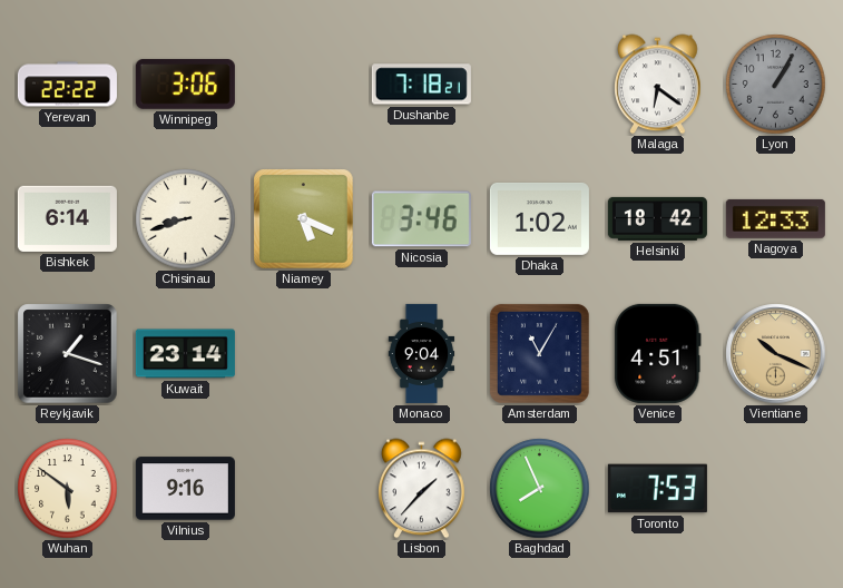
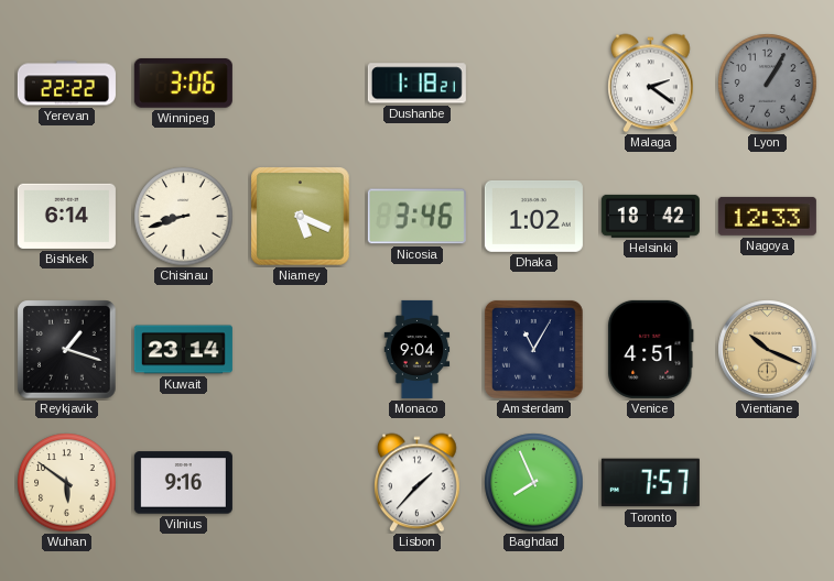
Dushanbe: 7:18 -> 1:18 (416, 84)
Malaga: 6:21 -> 2:21 (651, 84)
Toronto: 7:53 -> 7:57 (650, 483)
